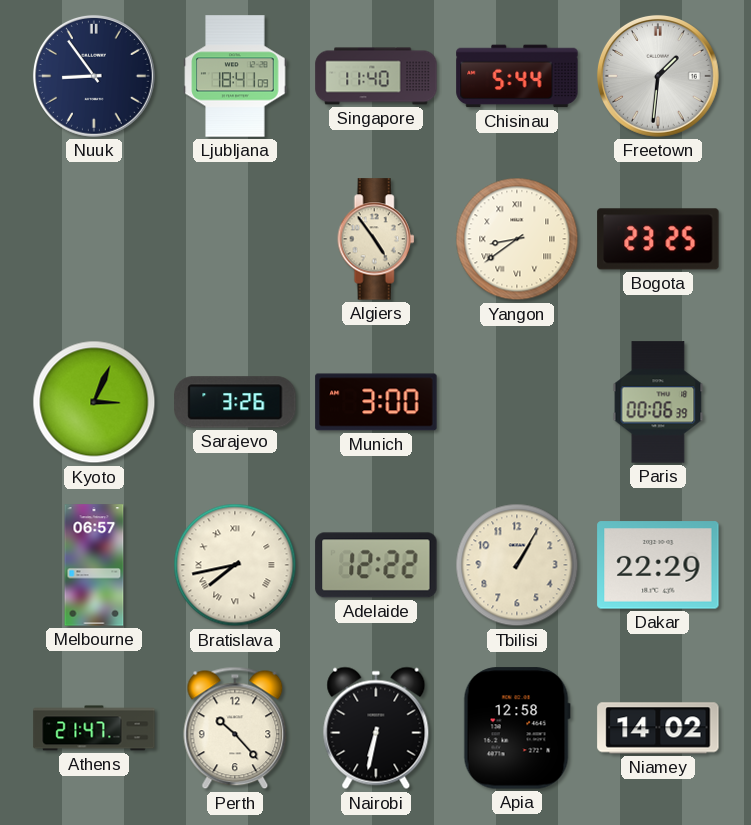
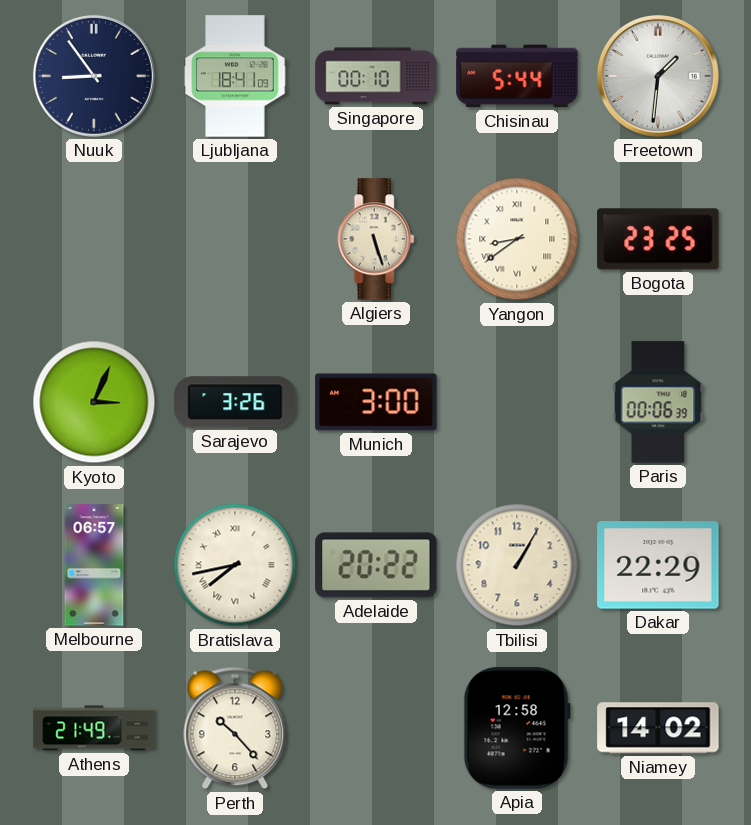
Singapore: 11:40 -> 00:10 (376, 76)
Algiers: 4:54 -> 5:27 (376, 239)
Adelaide: 12:22 -> 20:22 (376, 565)
Athens: 21:47 -> 21:49 (94, 728)
Nairobi: 6:32 -> none (376, 728)
